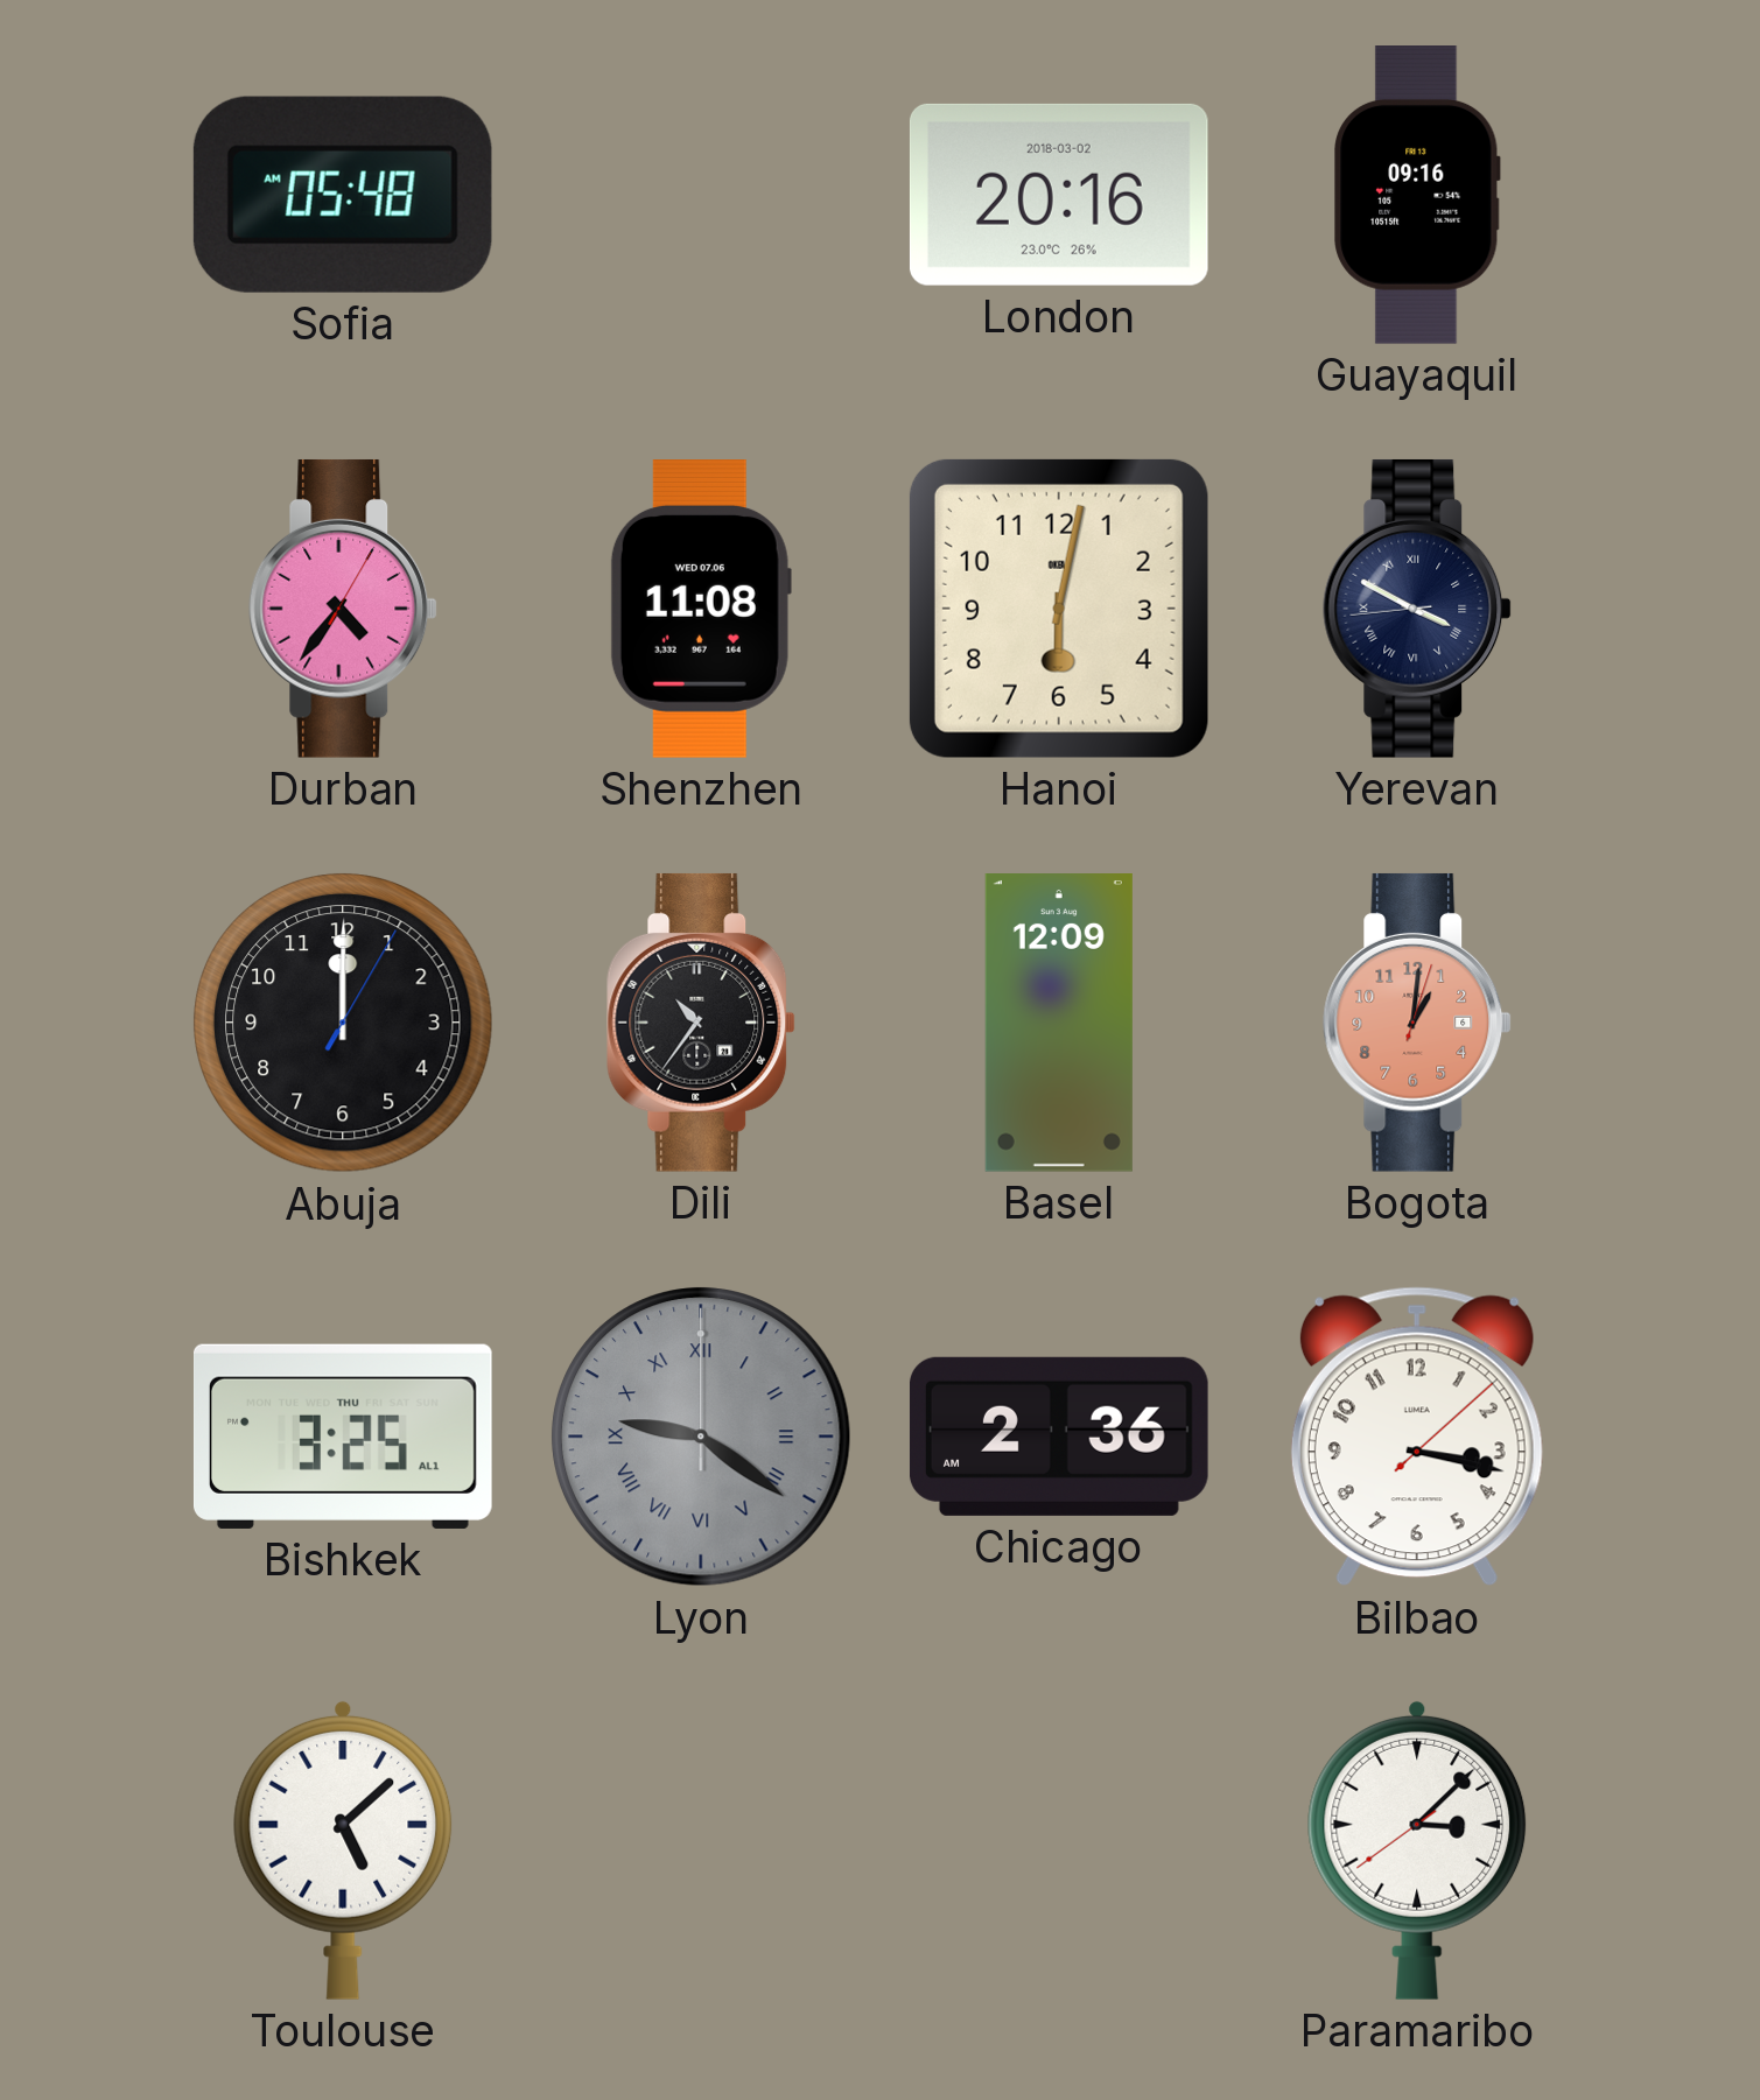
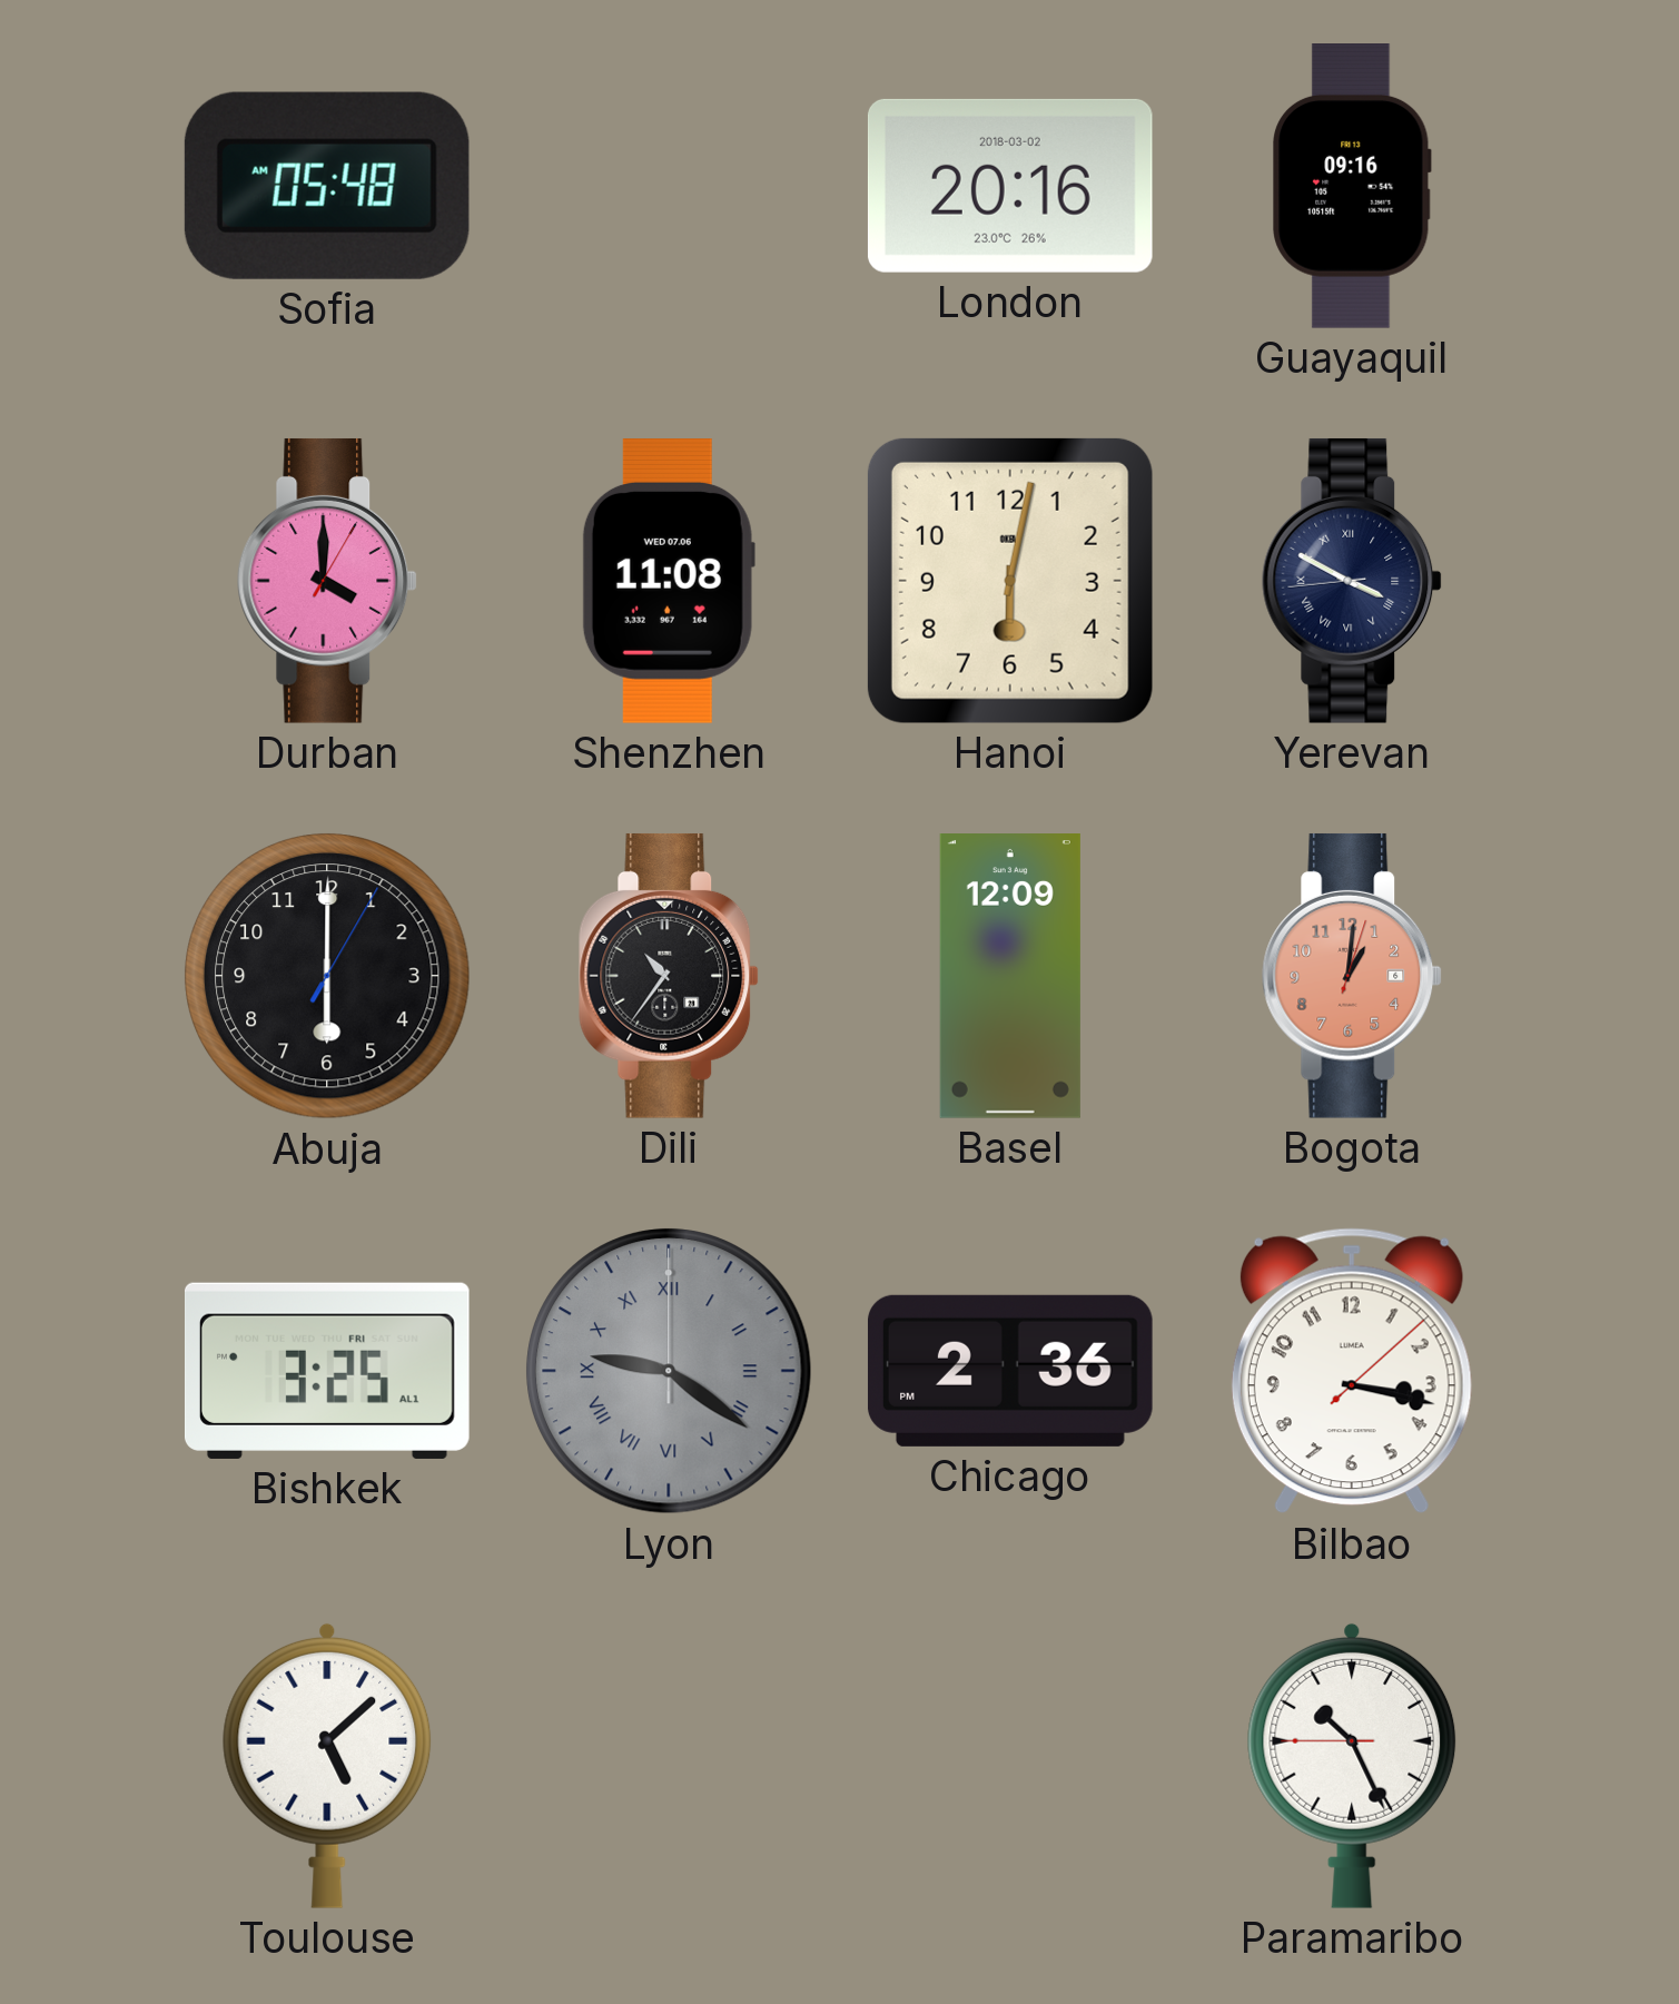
Durban: 4:36 -> 4:00 (327, 581)
Abuja: 12:00 -> 6:00 (328, 977)
Bishkek date: THU -> FRI (327, 1371)
Chicago: 2:36 AM -> 2:36 PM (1010, 1371)
Paramaribo: 3:07 -> 10:25 (1352, 1766)
